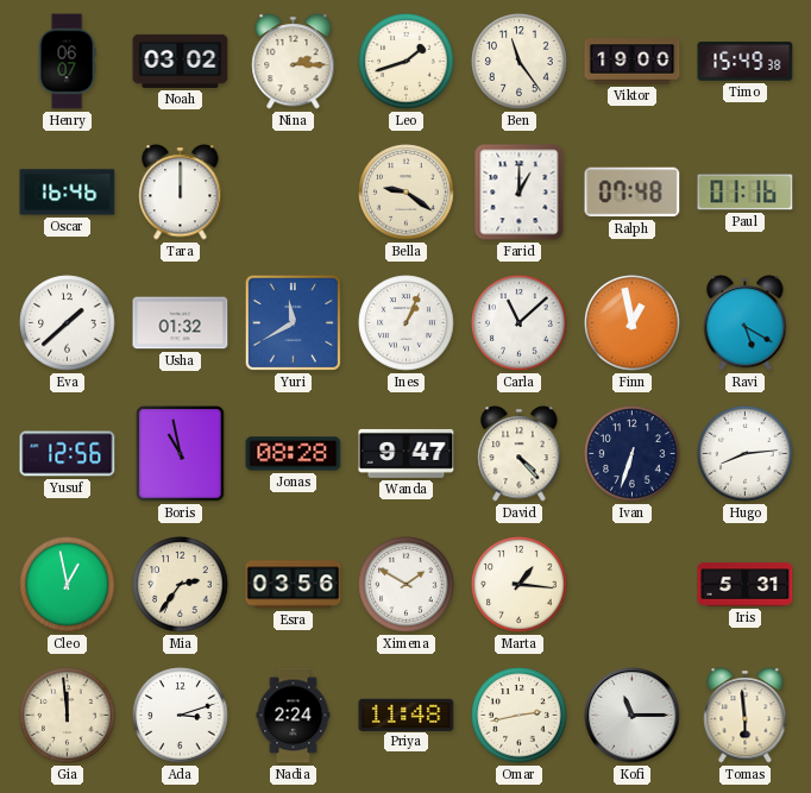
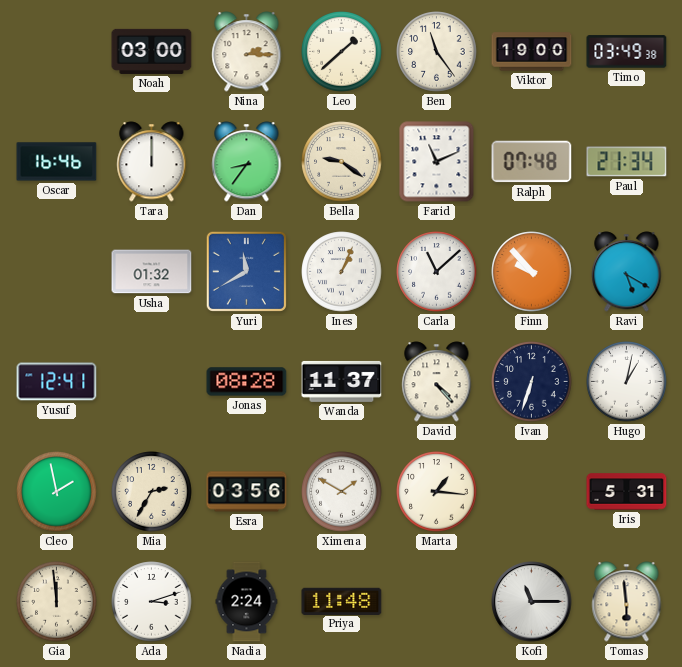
Henry: 06:07 -> none (67, 62)
Noah: 03:02 -> 03:00 (152, 51)
Leo: 1:42 -> 1:38 (342, 52)
Timo: 15:49 -> 03:49 (627, 52)
Dan: none -> 8:36 (247, 162)
Farid: 1:00 -> 11:11 (437, 162)
Paul: 01:16 -> 21:34 (627, 162)
Eva: 1:38 -> none (68, 323)
Finn: 12:58 -> 9:53 (532, 272)
Yusuf: 12:56 -> 12:41 (57, 382)
Boris: 10:58 -> none (181, 454)
Wanda: 9:47 -> 11:37 (342, 381)
Hugo: 8:14 -> 1:02 (627, 382)
Cleo: 12:58 -> 1:58 (57, 492)
Mia: 2:36 -> 2:35 (152, 492)
Omar: 2:43 -> none (520, 716)
